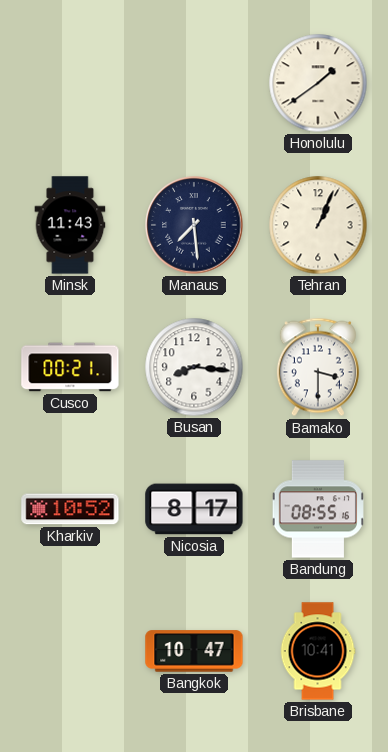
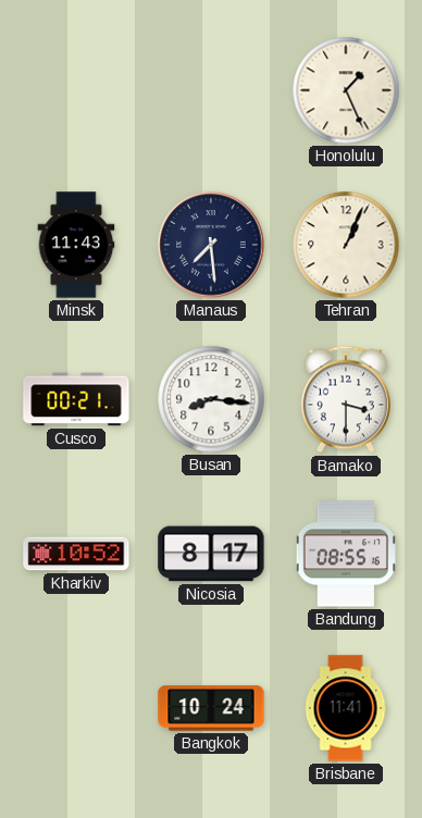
Honolulu: 1:39 -> 1:26 (346, 90)
Bangkok: 10:47 -> 10:24 (211, 708)
Brisbane: 10:41 -> 11:41 (346, 708)
